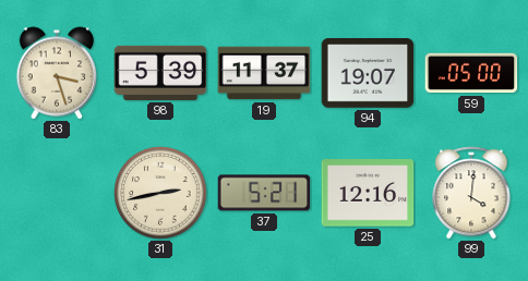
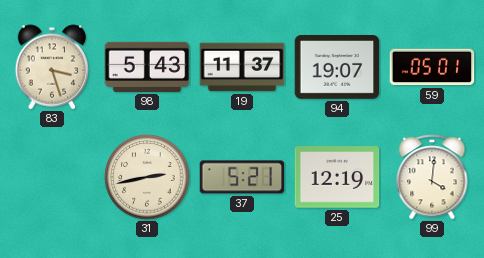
98: 5:39 -> 5:43 (147, 67)
59: 05:00 -> 05:01 (432, 67)
25: 12:16 -> 12:19 (337, 177)
